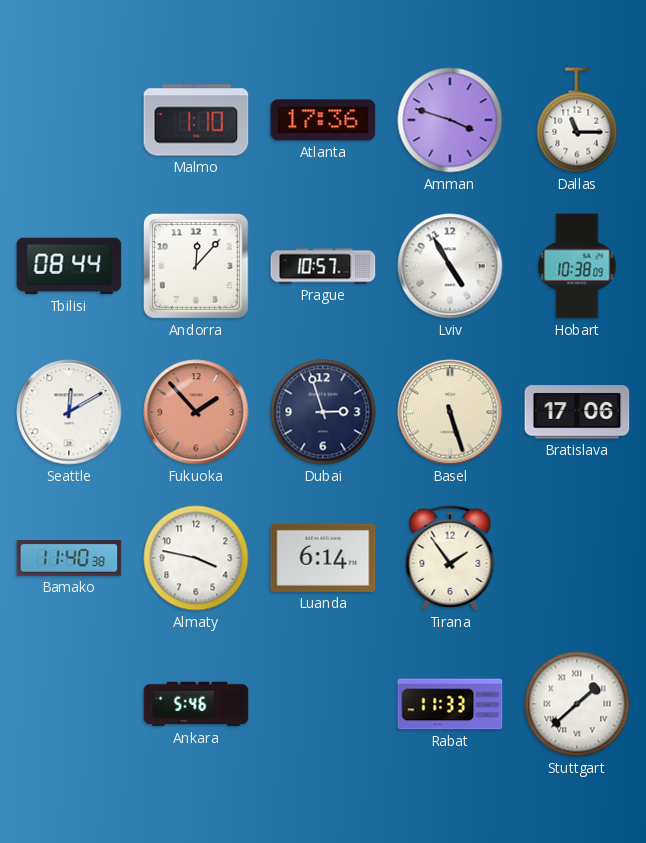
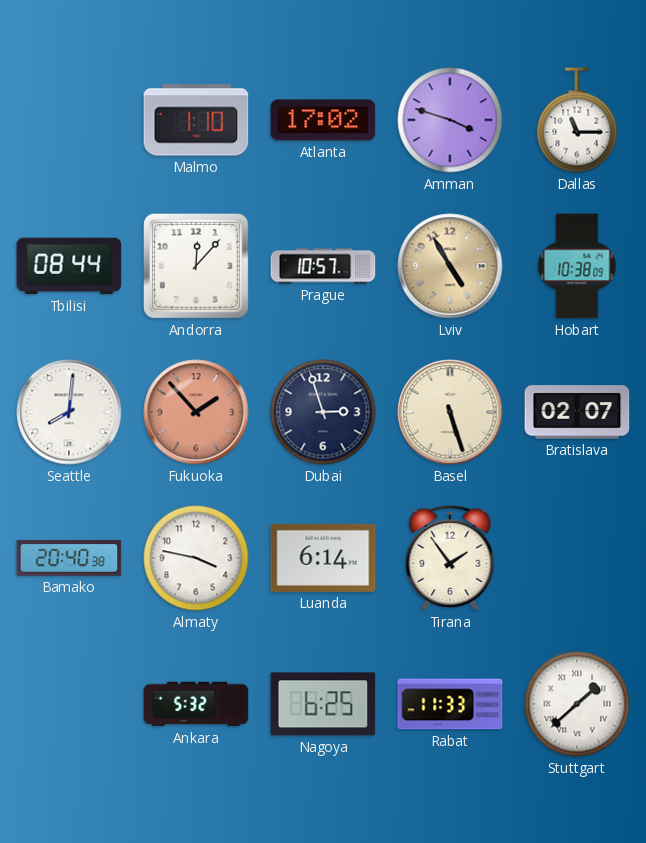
Atlanta: 17:36 -> 17:02 (323, 120)
Lviv dial: white -> champagne (450, 266)
Seattle: 12:10 -> 8:01 (69, 412)
Bratislava: 17:06 -> 02:07 (577, 412)
Bamako: 11:40 -> 20:40 (69, 558)
Ankara: 5:46 -> 5:32 (196, 704)
Nagoya: none -> 6:25 (323, 704)
